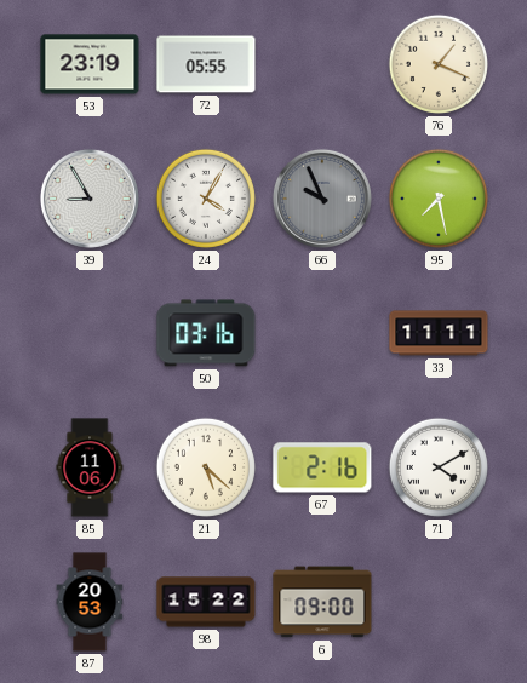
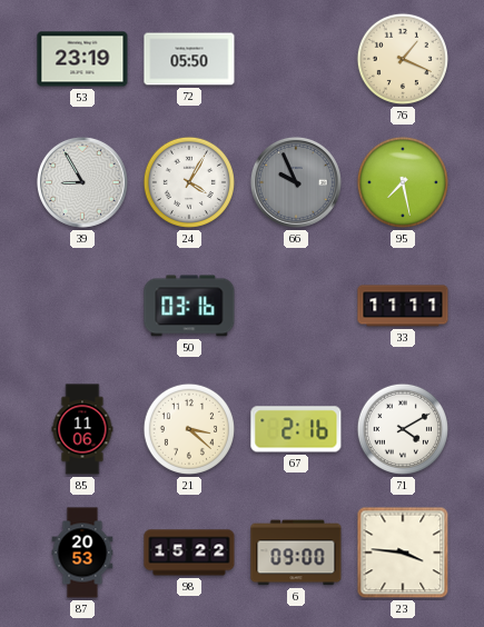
72: 05:55 -> 05:50 (189, 59)
21: 5:22 -> 3:22 (189, 429)
23: none -> 3:46 (403, 553)
